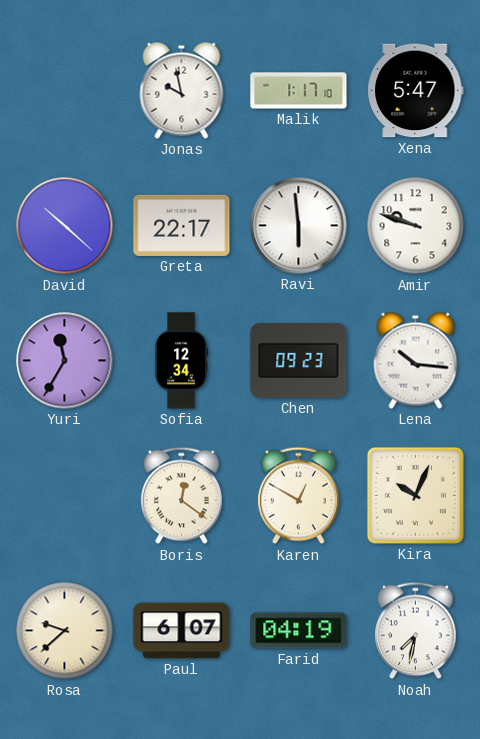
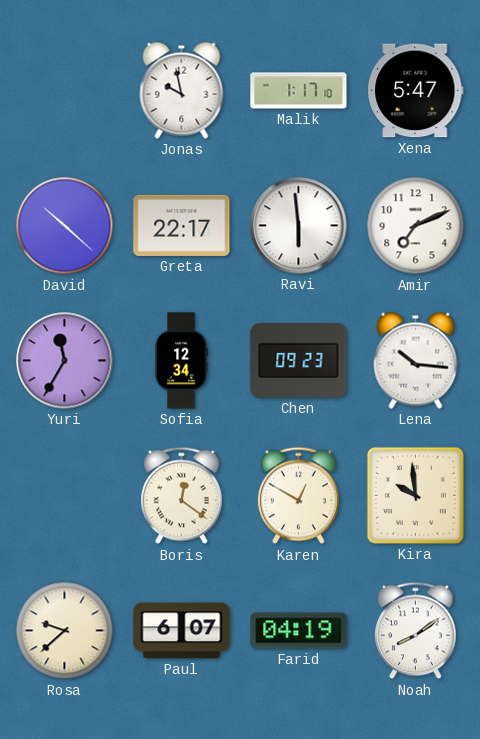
Amir: 9:48 -> 7:11 (416, 226)
Kira: 10:04 -> 9:59 (415, 495)
Noah: 7:32 -> 8:09 (416, 631)
